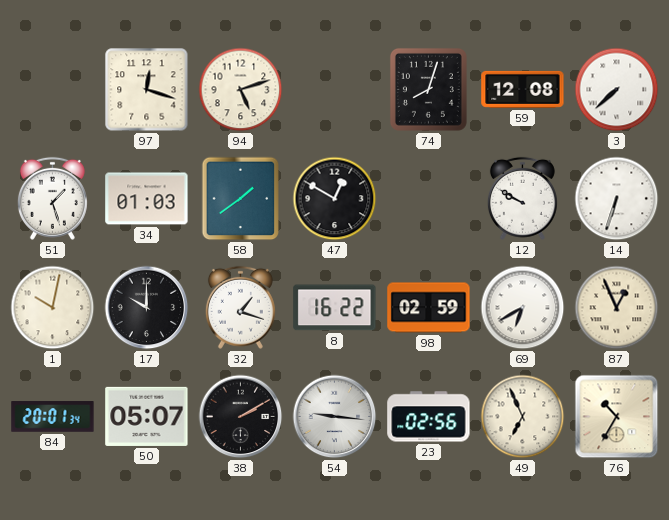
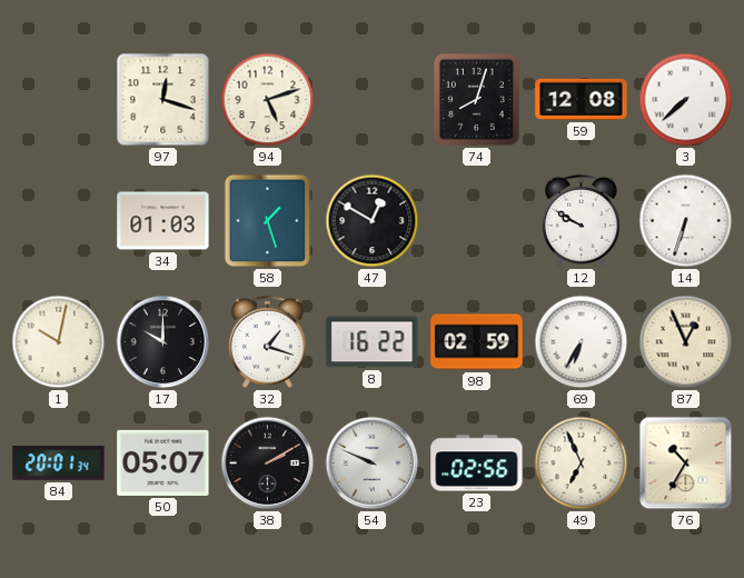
51: 1:27 -> none (52, 198)
58: 1:39 -> 1:27 (268, 221)
69: 6:40 -> 6:35 (582, 342)
54: 9:16 -> 9:49 (373, 464)
